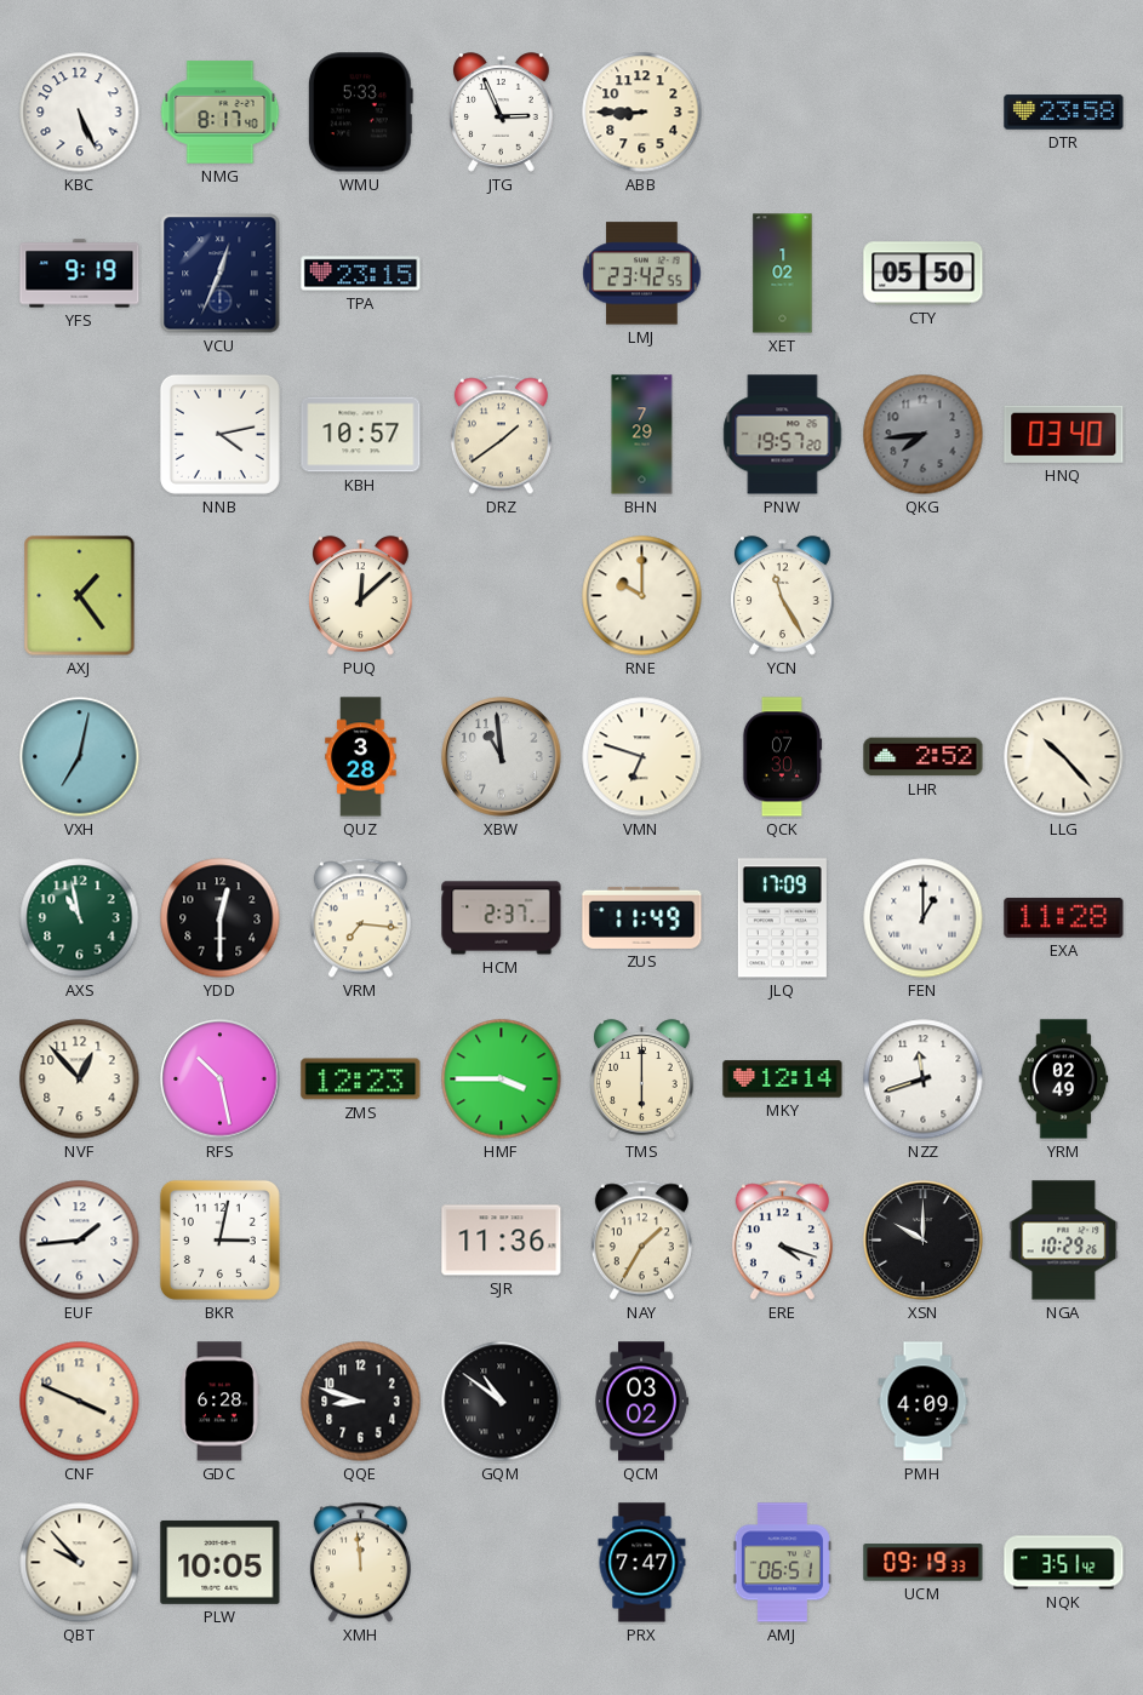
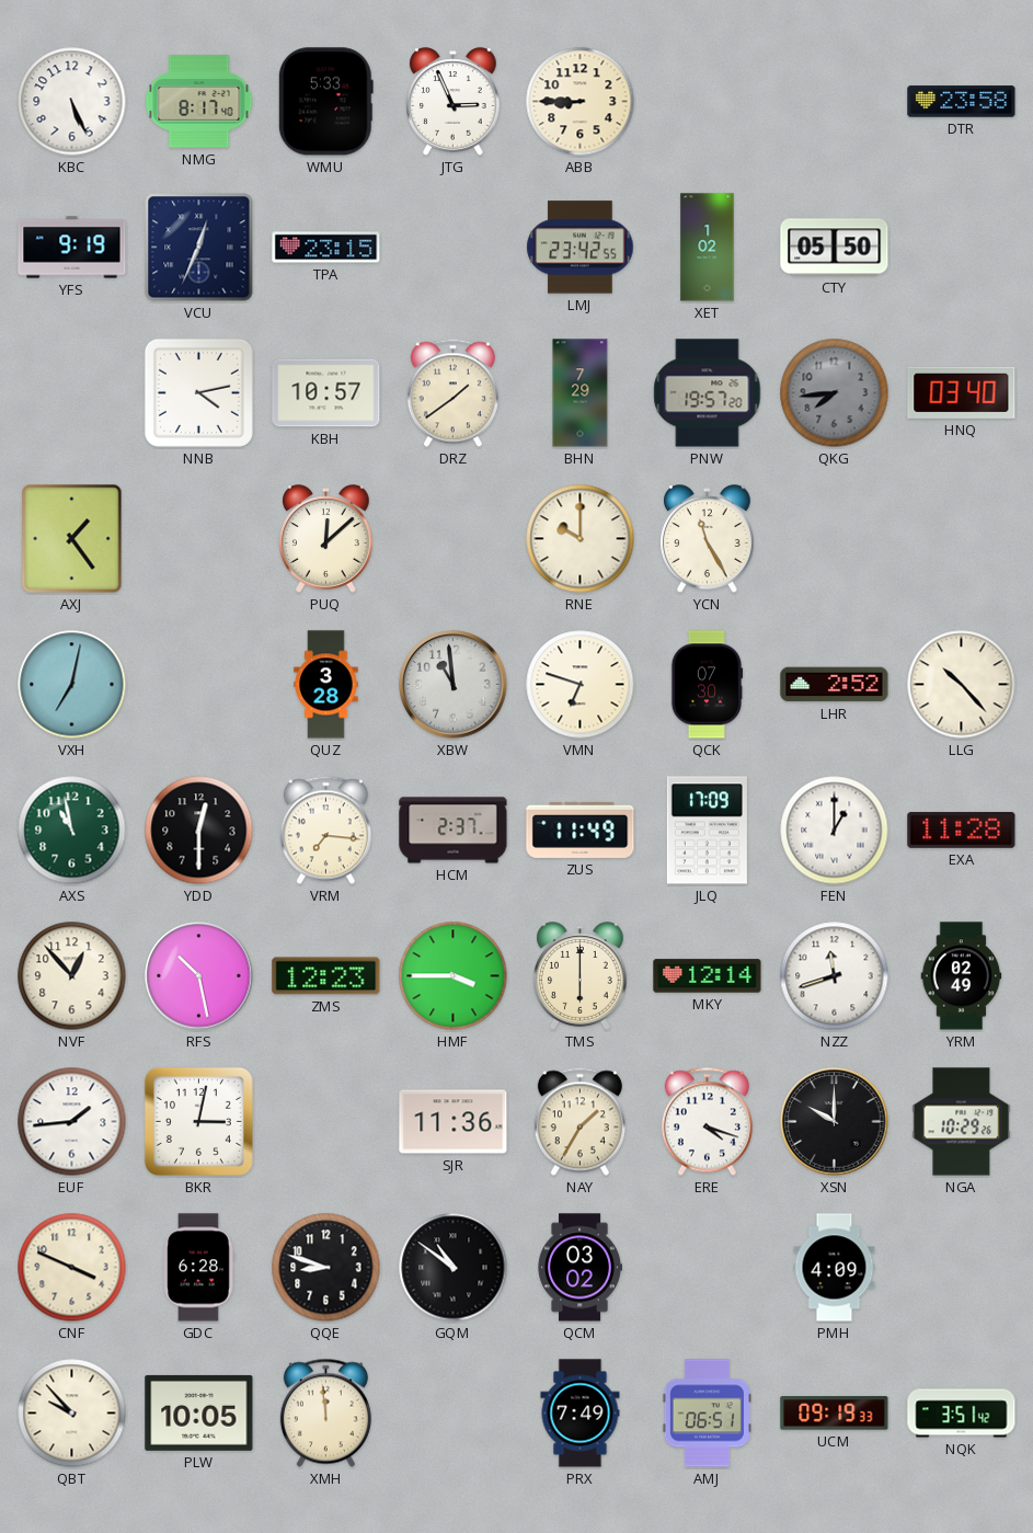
PRX: 7:47 -> 7:49 (581, 1414)
